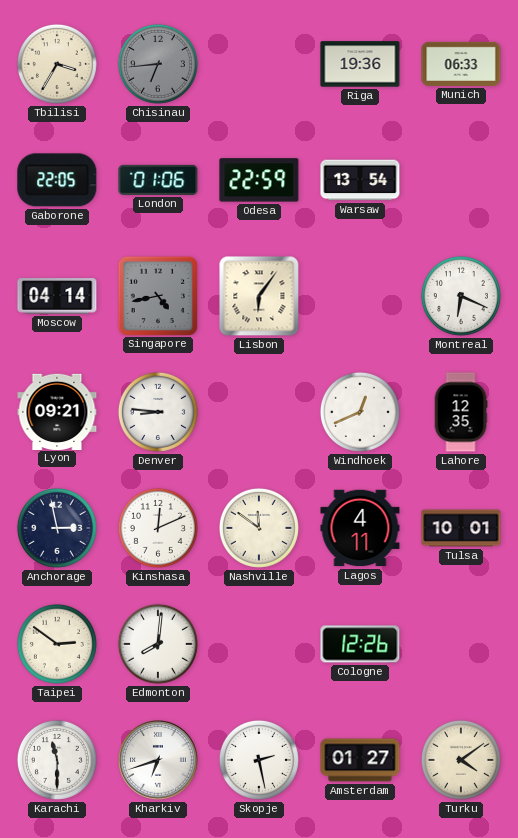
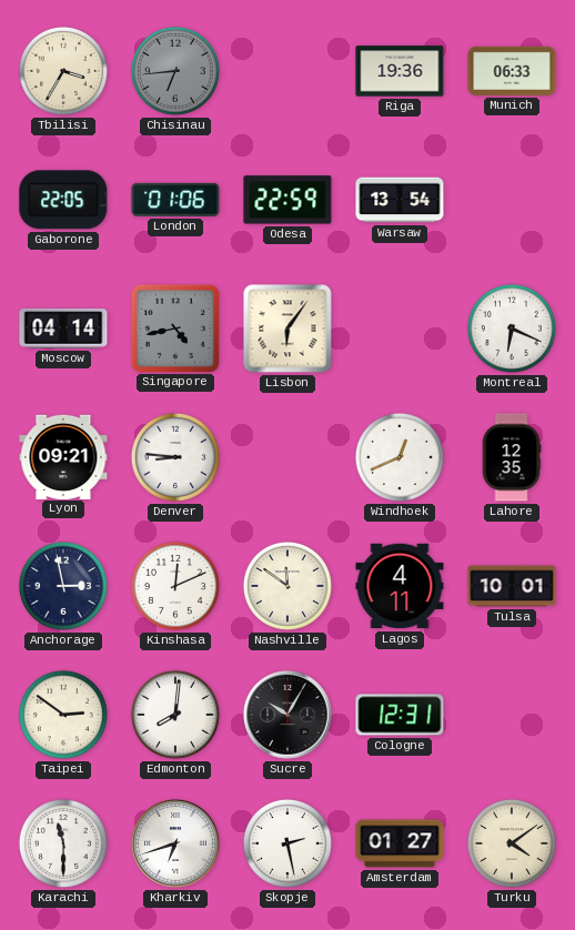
Sucre: none -> 10:05 (287, 715)
Cologne: 12:26 -> 12:31 (400, 715)
